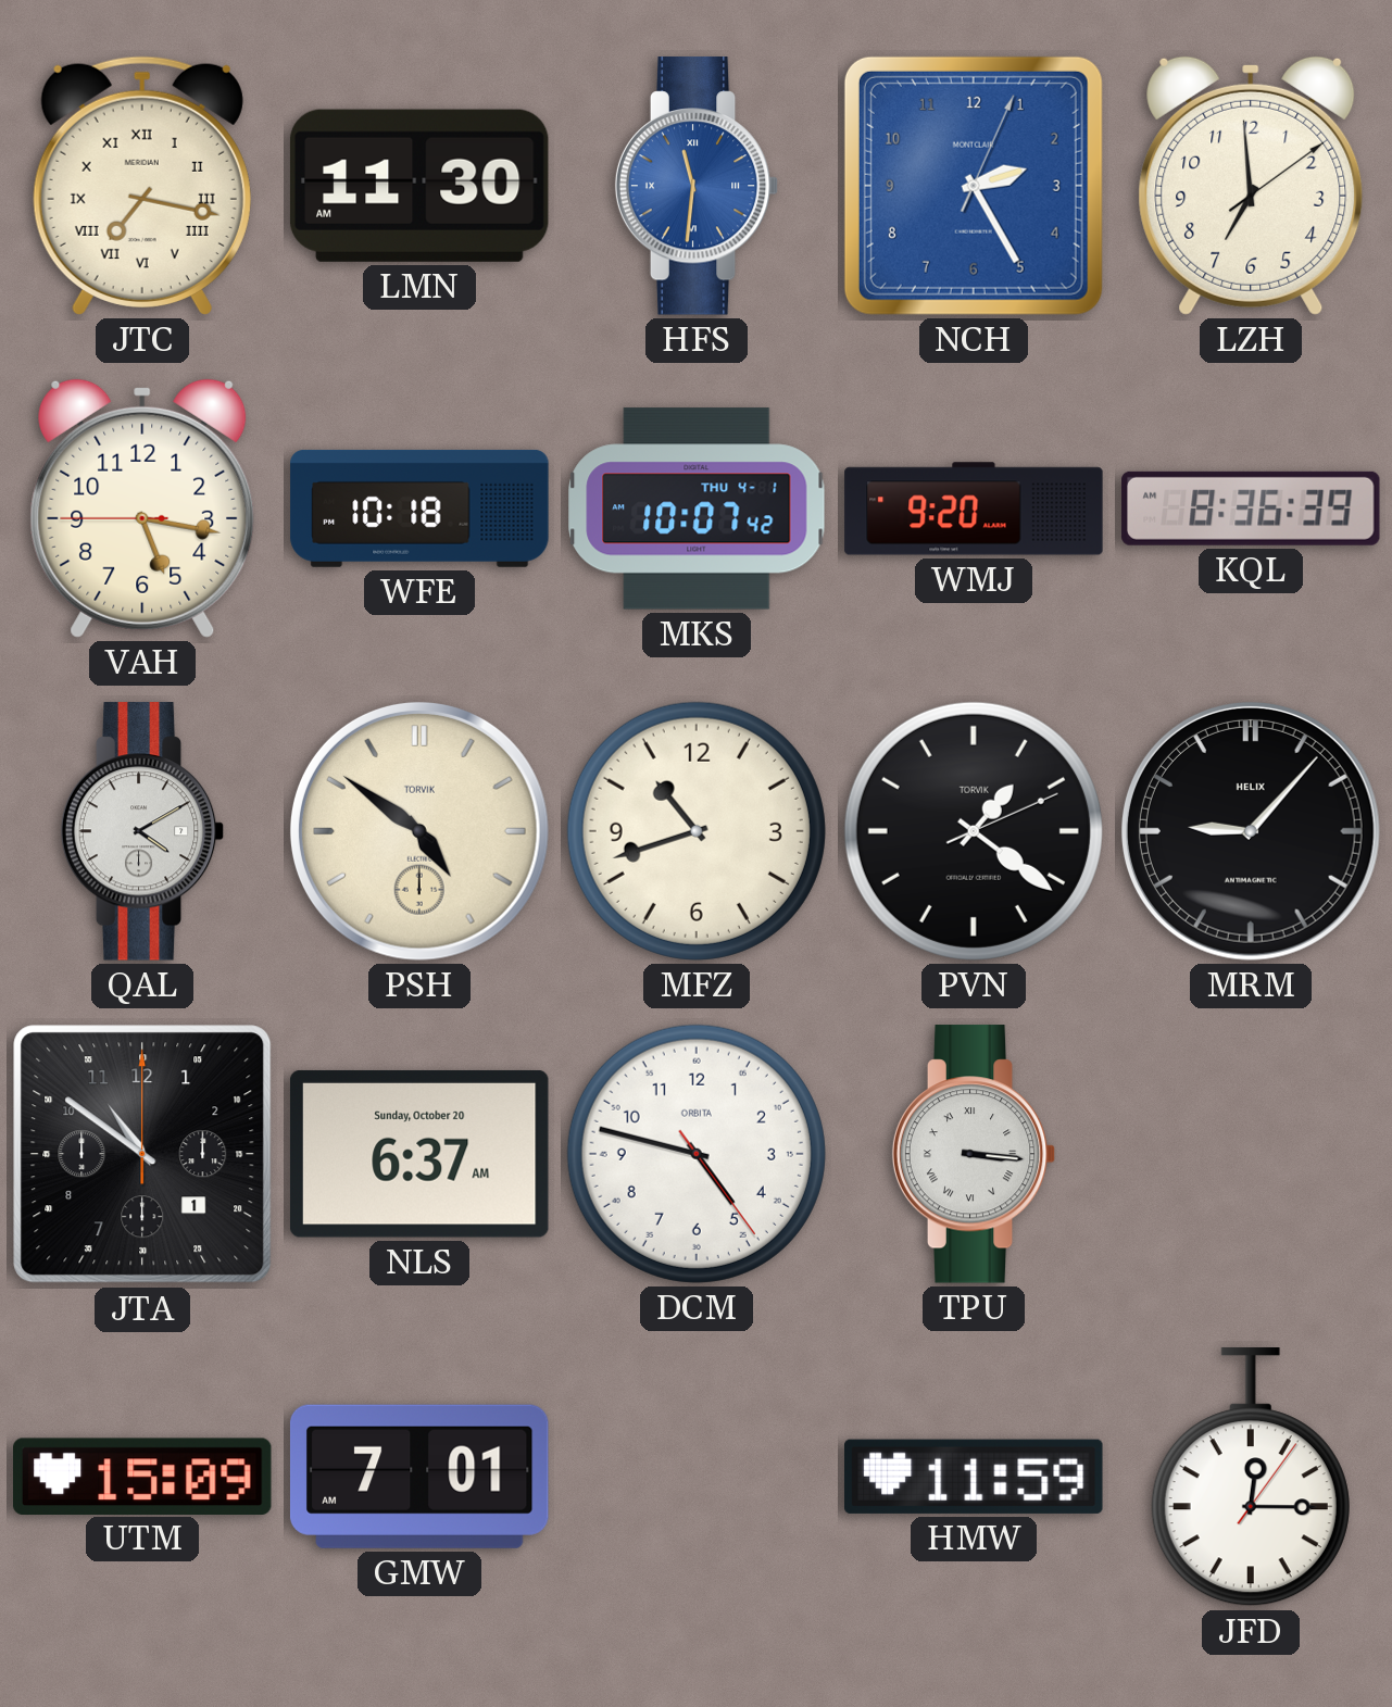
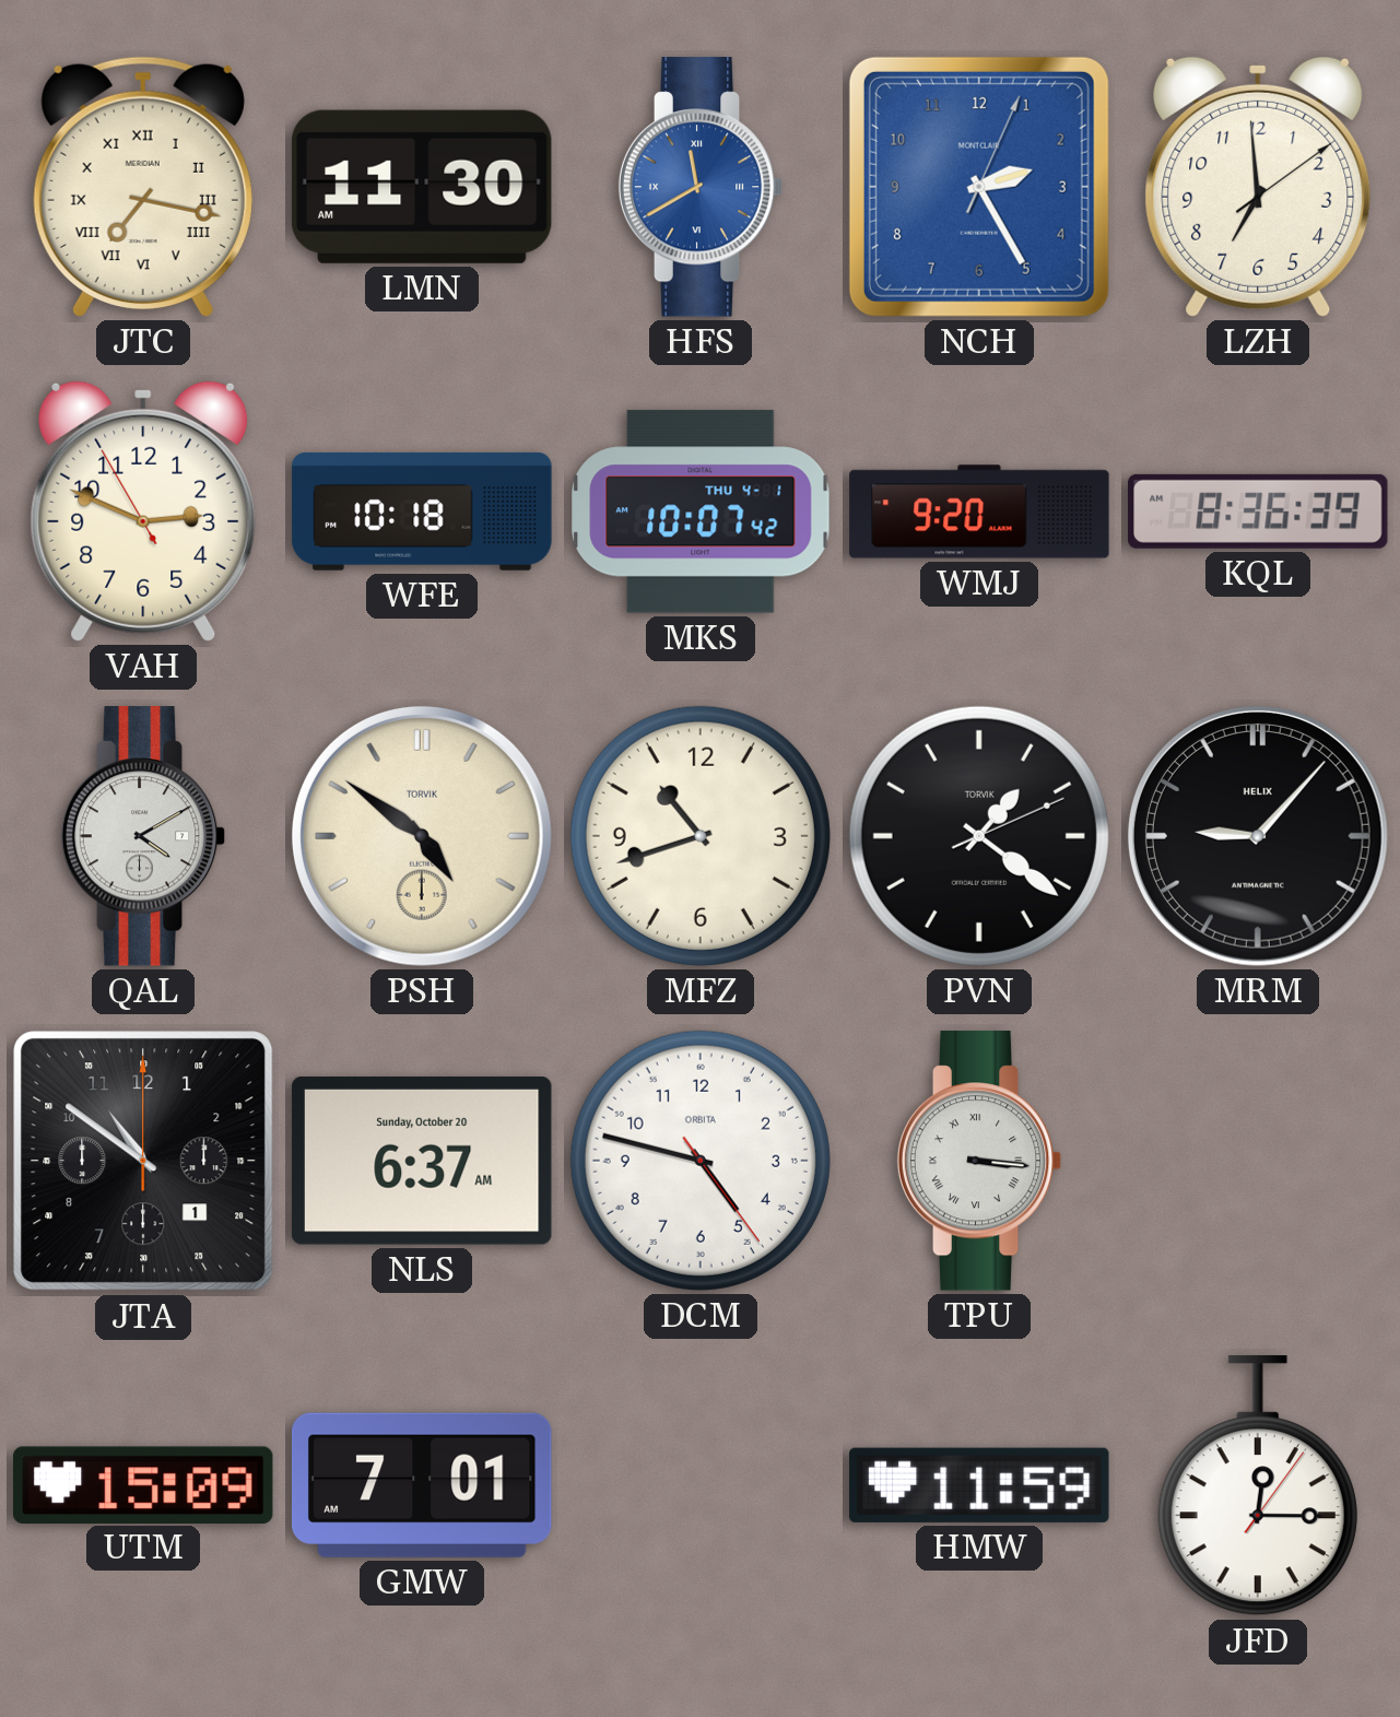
HFS: 11:31 -> 11:40 (701, 187)
VAH: 5:16 -> 2:48 (143, 511)
